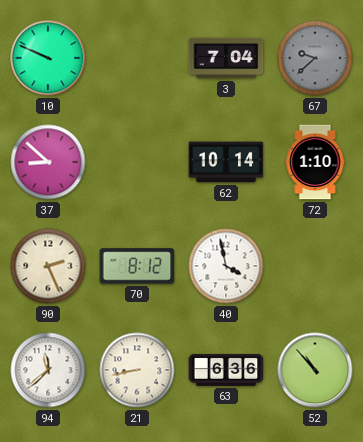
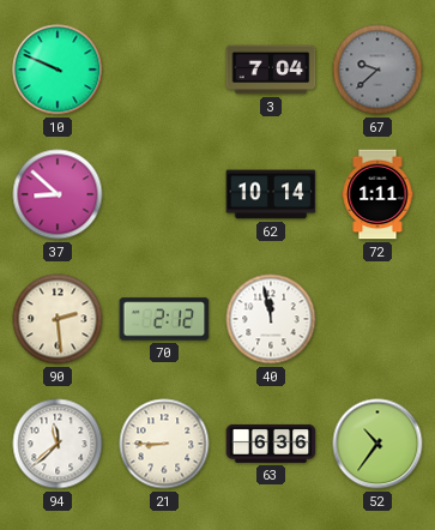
72: 1:10 -> 1:11 (377, 194)
90: 2:26 -> 2:29 (58, 319)
70: 8:12 -> 2:12 (164, 319)
40: 3:58 -> 11:58 (271, 319)
21: 8:43 -> 8:45 (164, 444)
52: 10:53 -> 10:36 (377, 444)
